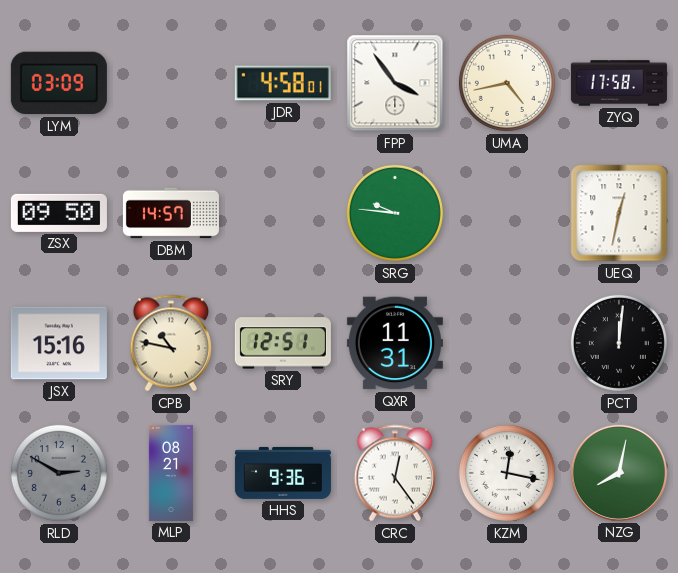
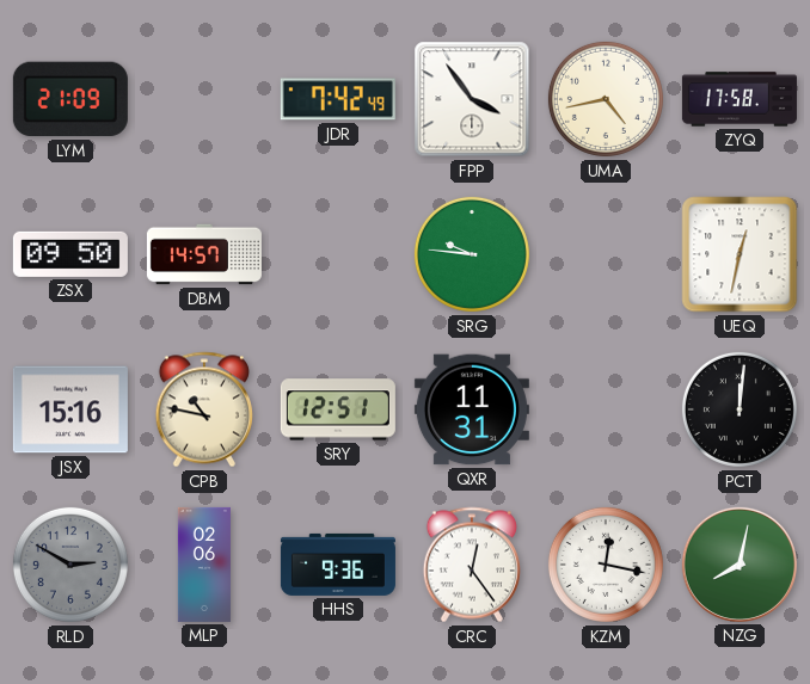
LYM: 03:09 -> 21:09 (70, 99)
JDR: 4:58 -> 7:42 (338, 99)
MLP: 08:21 -> 02:06 (204, 565)
